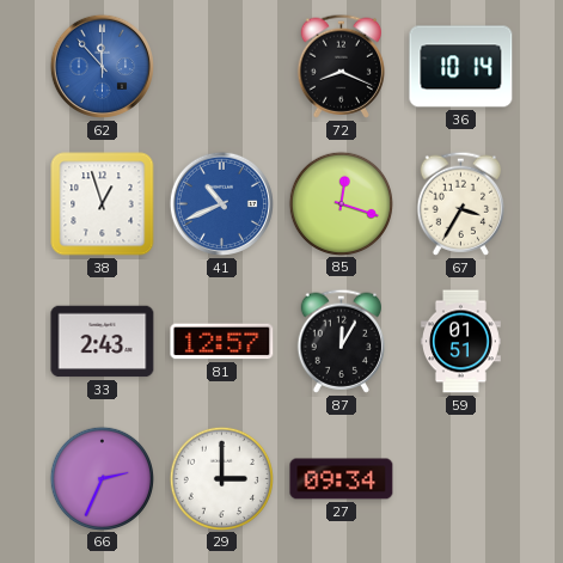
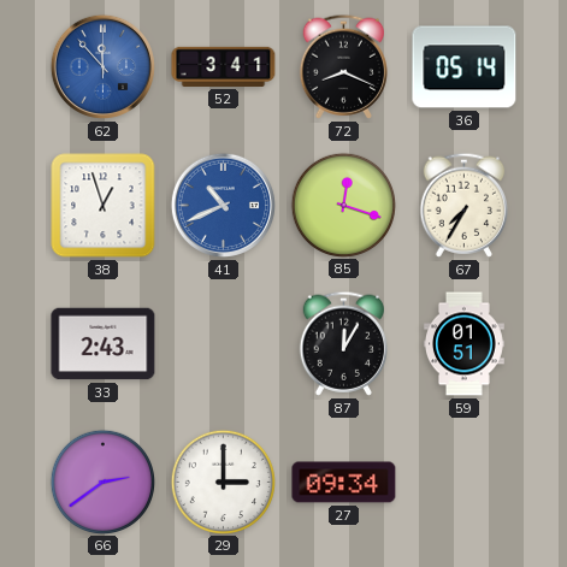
52: none -> 3:41 (224, 66)
36: 10:14 -> 05:14 (465, 67)
67: 3:35 -> 7:35 (463, 205)
81: 12:57 -> none (222, 342)
66: 2:34 -> 2:39 (102, 482)
